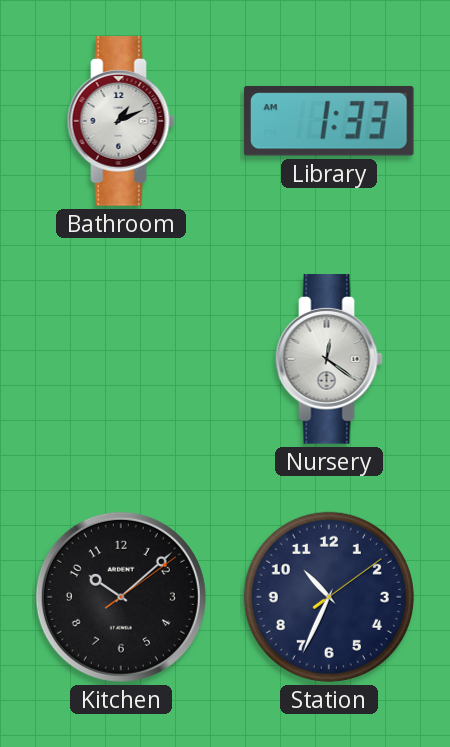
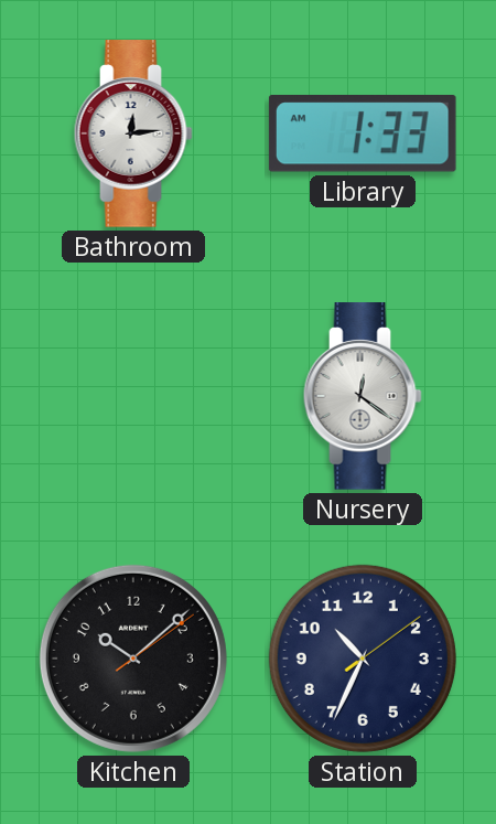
Bathroom: 1:11 -> 12:14 (133, 133)
